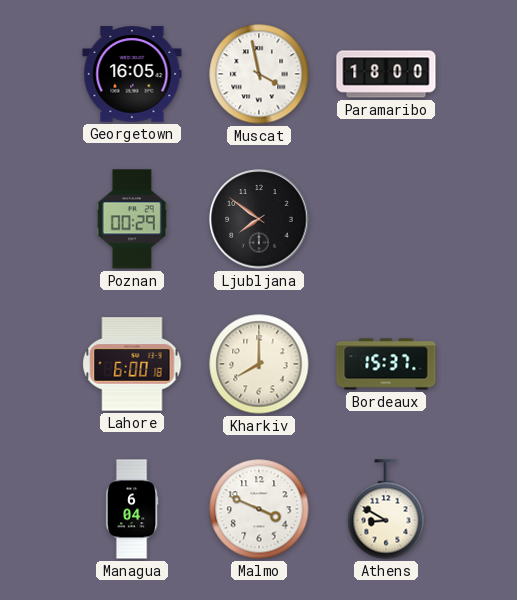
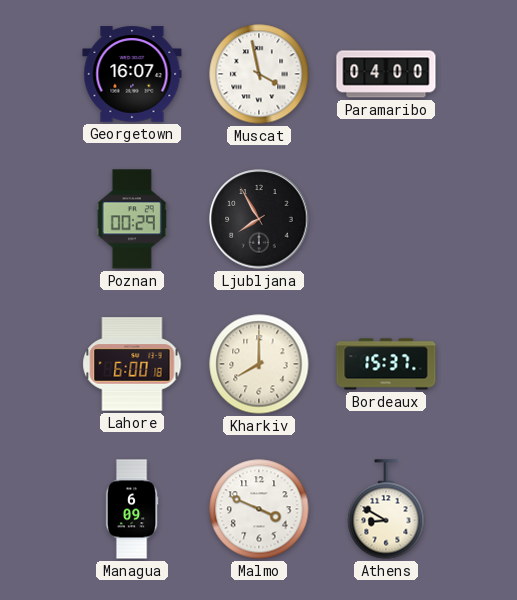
Georgetown: 16:05 -> 16:07 (132, 74)
Paramaribo: 18:00 -> 04:00 (386, 74)
Ljubljana: 7:51 -> 7:55 (259, 219)
Managua: 6:04 -> 6:09 (132, 509)
